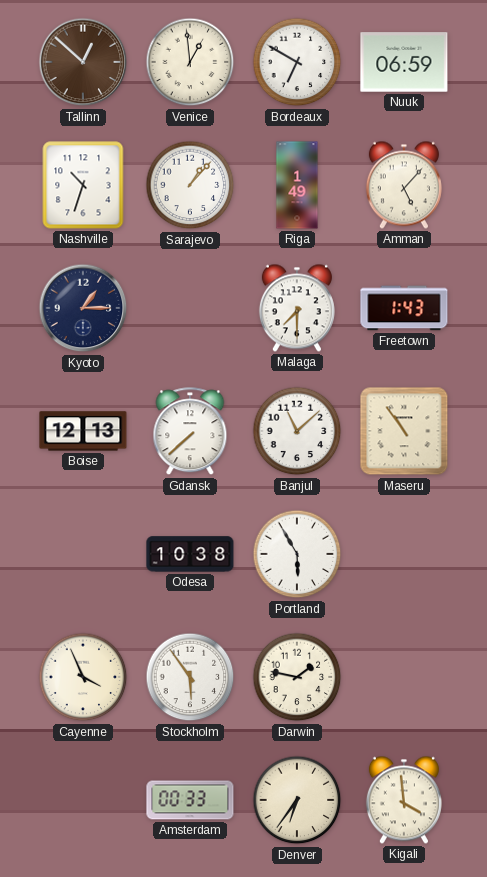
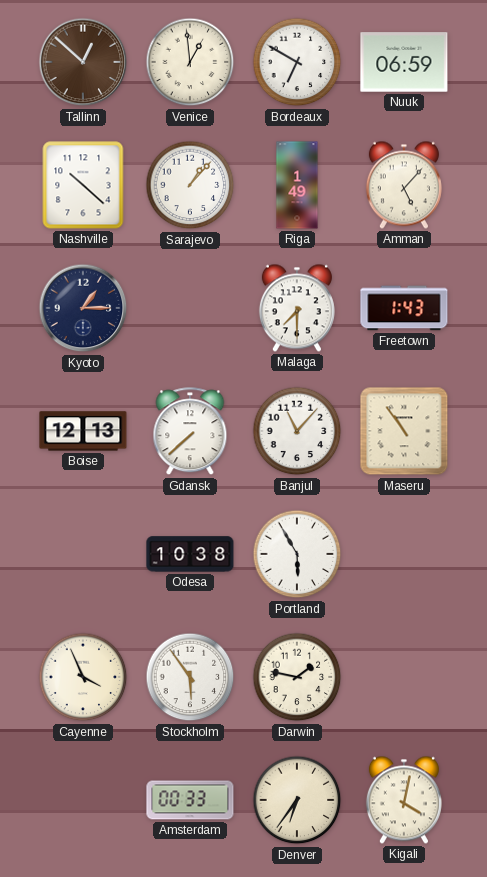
Nashville: 10:33 -> 10:22 (83, 185)
Banjul: 11:08 -> 11:07 (297, 431)
Kigali: 3:59 -> 4:02 (404, 800)
